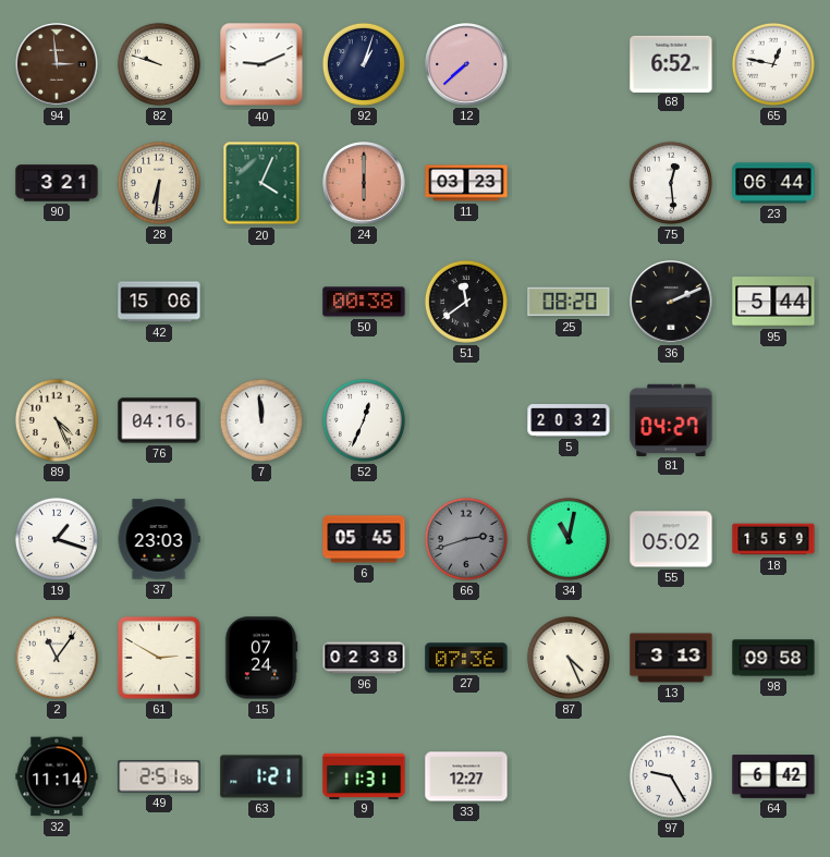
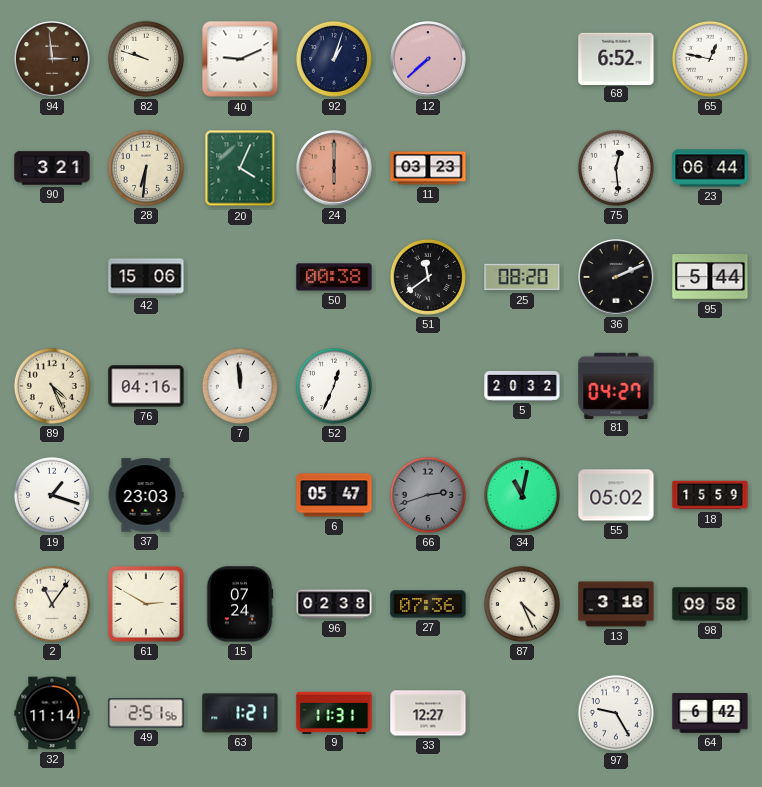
6: 05:45 -> 05:47 (334, 495)
13: 3:13 -> 3:18 (616, 604)
